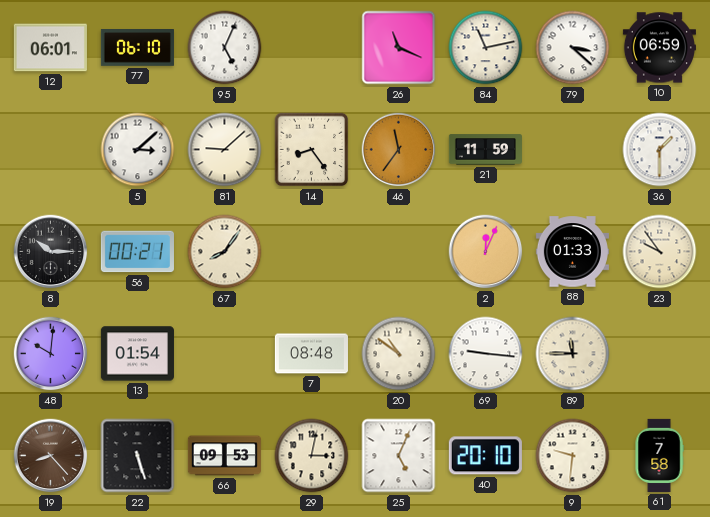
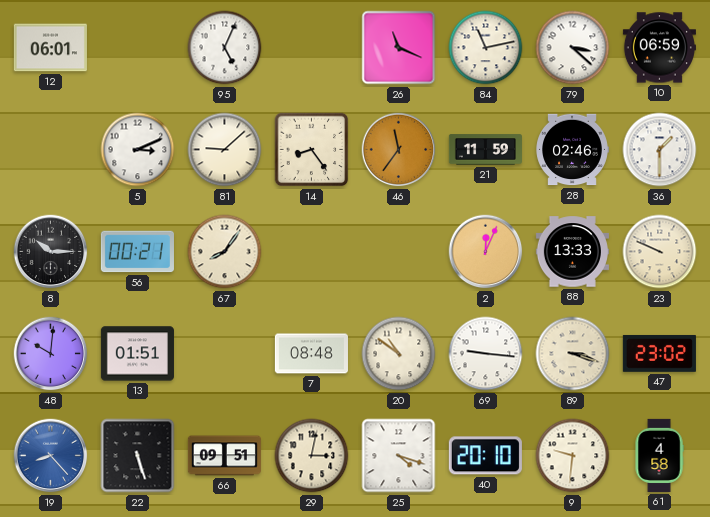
77: 06:10 -> none (137, 48)
5: 3:08 -> 3:11 (138, 150)
28: none -> 02:46 (572, 150)
88: 01:33 -> 13:33 (572, 252)
23: 9:54 -> 9:49 (660, 252)
13: 01:54 -> 01:51 (137, 354)
89: 11:45 -> 3:18 (573, 354)
47: none -> 23:02 (659, 353)
19 dial: brown -> blue (51, 456)
66: 09:53 -> 09:51 (224, 456)
25: 5:04 -> 4:18 (399, 456)
61: 7:58 -> 4:58 (659, 455)
